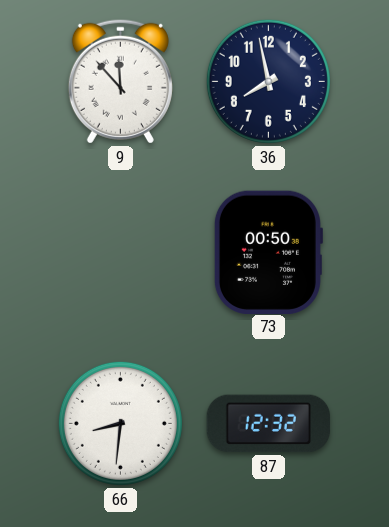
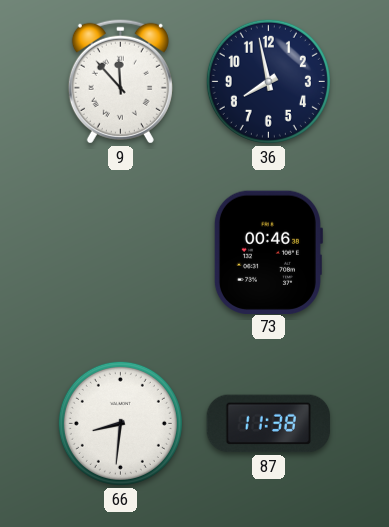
73: 00:50 -> 00:46 (268, 252)
87: 12:32 -> 11:38 (269, 424)
